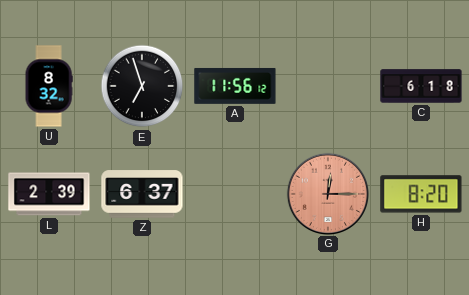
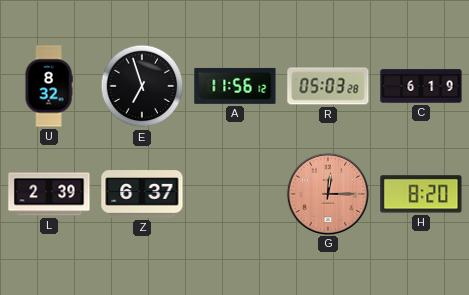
R: none -> 05:03 (328, 86)
C: 6:18 -> 6:19 (421, 86)
